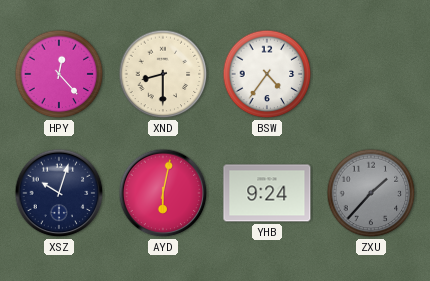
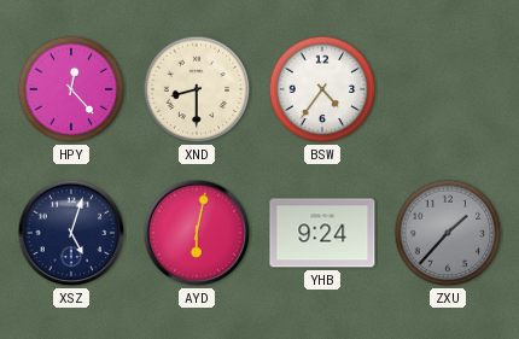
XSZ: 10:03 -> 5:03 (71, 233)
